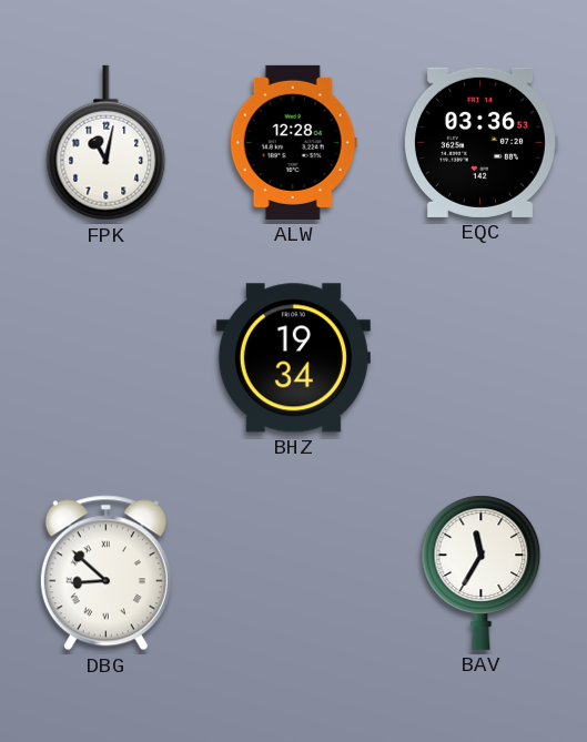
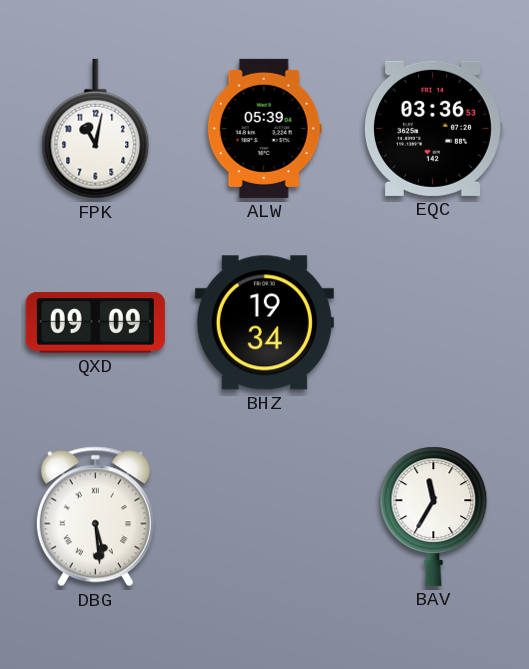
ALW: 12:28 -> 05:39 (264, 128)
QXD: none -> 09:09 (95, 323)
DBG: 8:52 -> 5:29 (95, 517)
